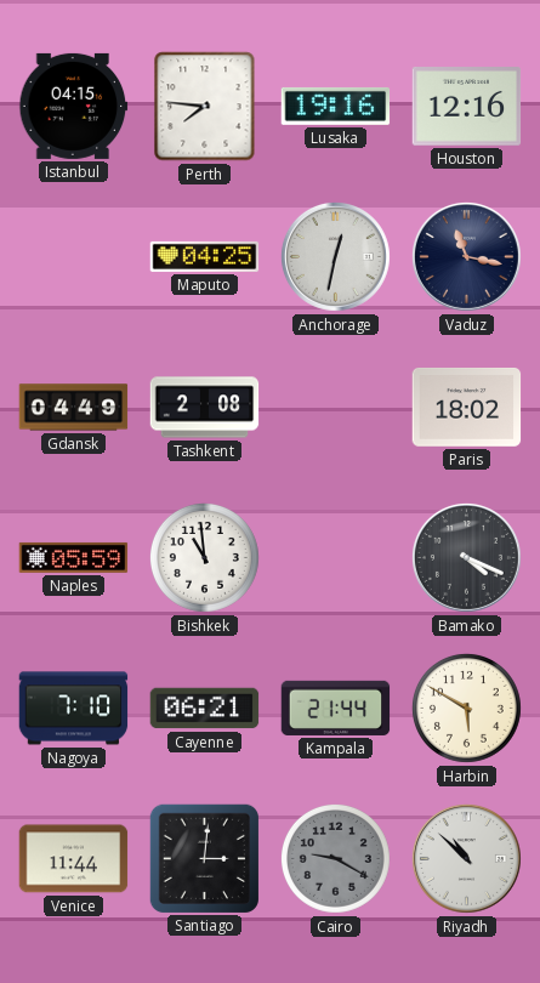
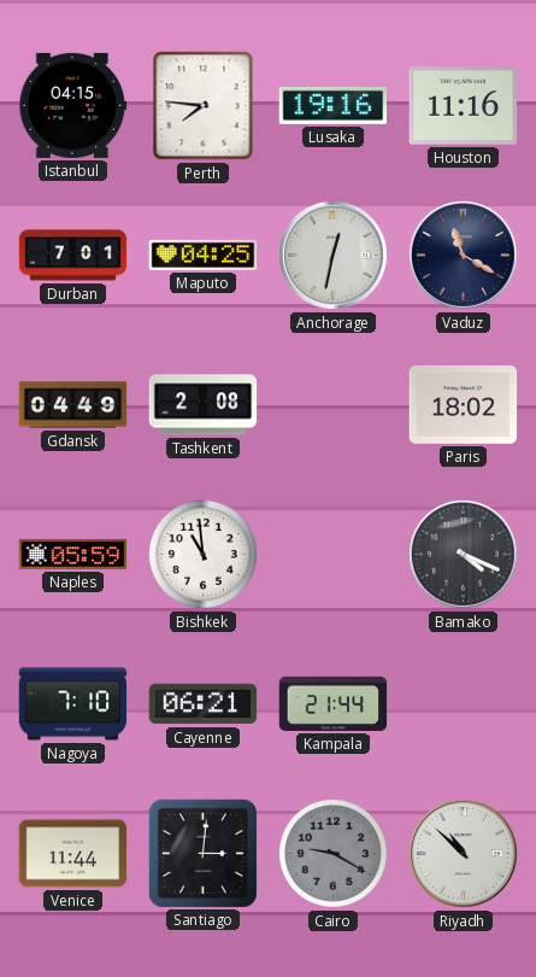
Houston: 12:16 -> 11:16 (464, 106)
Durban: none -> 7:01 (73, 256)
Vaduz: 11:17 -> 11:20 (463, 255)
Harbin: 5:50 -> none (466, 708)
